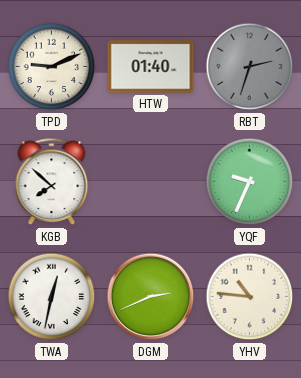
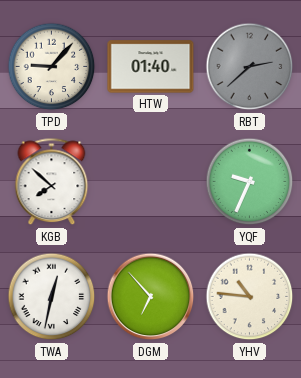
TPD: 9:11 -> 9:07 (52, 67)
RBT: 2:33 -> 2:38 (250, 67)
DGM: 2:41 -> 6:53 (151, 297)
